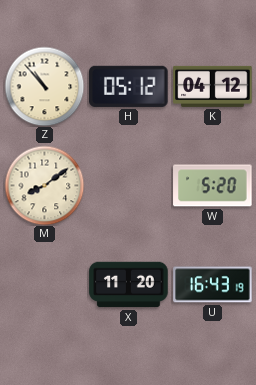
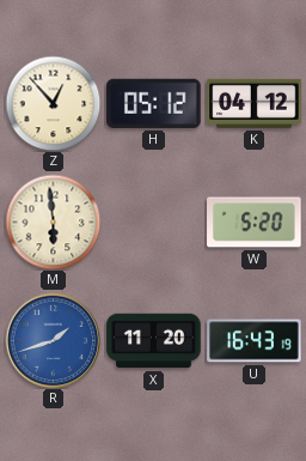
Z: 10:53 -> 12:53 (53, 103)
M: 8:09 -> 5:59 (53, 222)
R: none -> 1:42 (53, 340)
